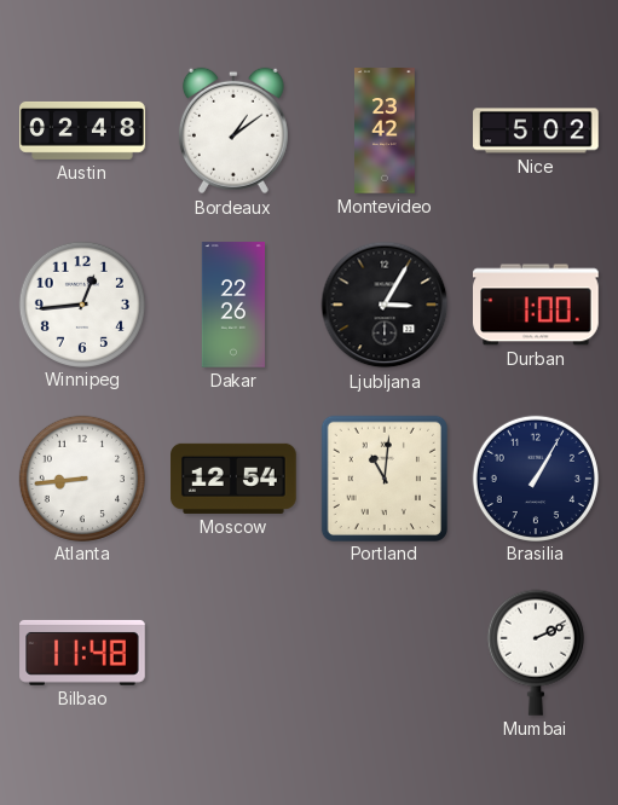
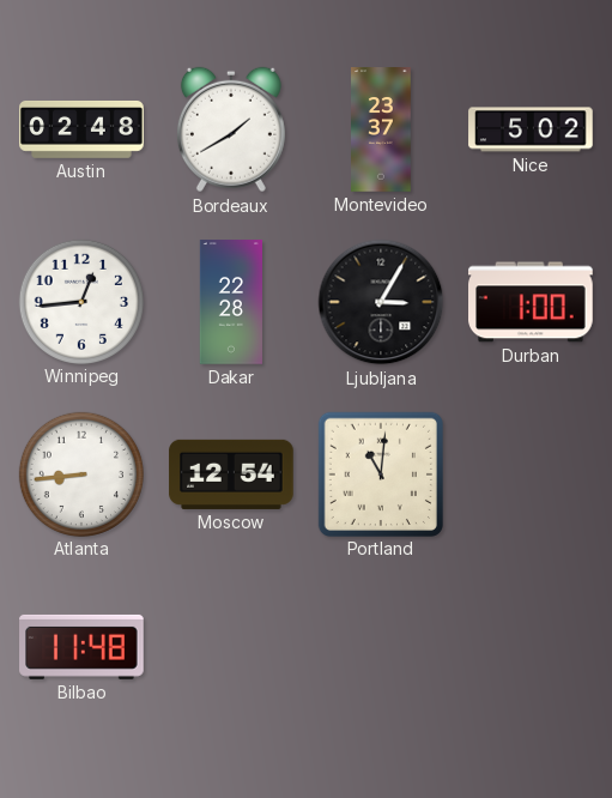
Bordeaux: 1:09 -> 1:40 (231, 129)
Montevideo: 23:42 -> 23:37 (381, 129)
Dakar: 22:26 -> 22:28 (231, 302)
Brasilia: 1:05 -> none (535, 477)
Mumbai: 2:11 -> none (536, 653)
